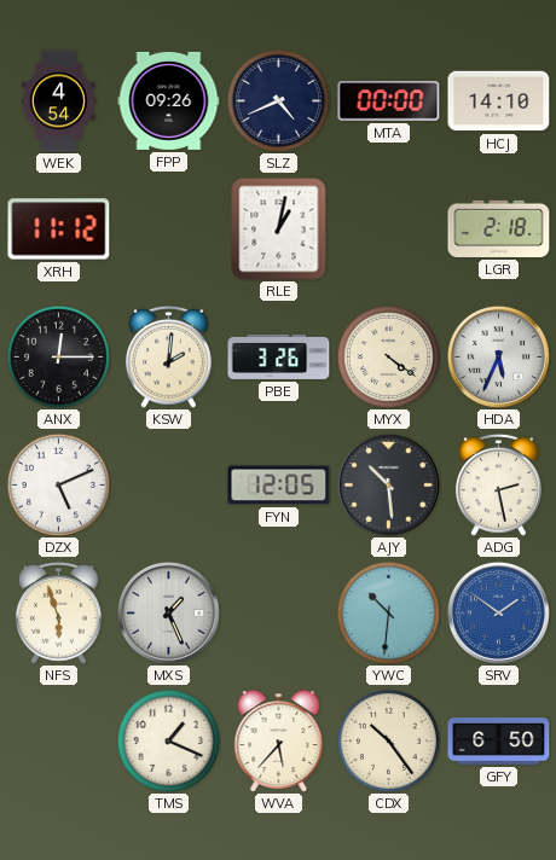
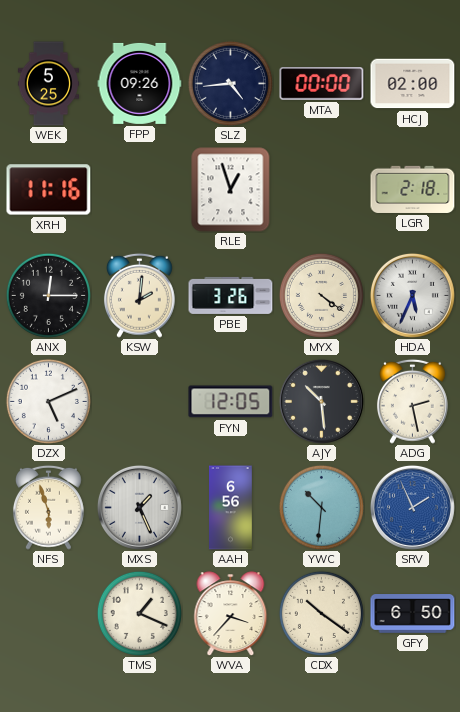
WEK: 4:54 -> 5:25 (48, 84)
SLZ: 4:41 -> 4:44 (230, 83)
HCJ: 14:10 -> 02:00 (413, 84)
XRH: 11:12 -> 11:16 (49, 190)
RLE: 1:02 -> 12:57 (231, 190)
AAH: none -> 6:56 (231, 508)
SRV: 1:51 -> 1:56 (412, 507)
WVA: 5:37 -> 3:37 (231, 614)
CDX: 10:24 -> 10:21 (321, 613)
